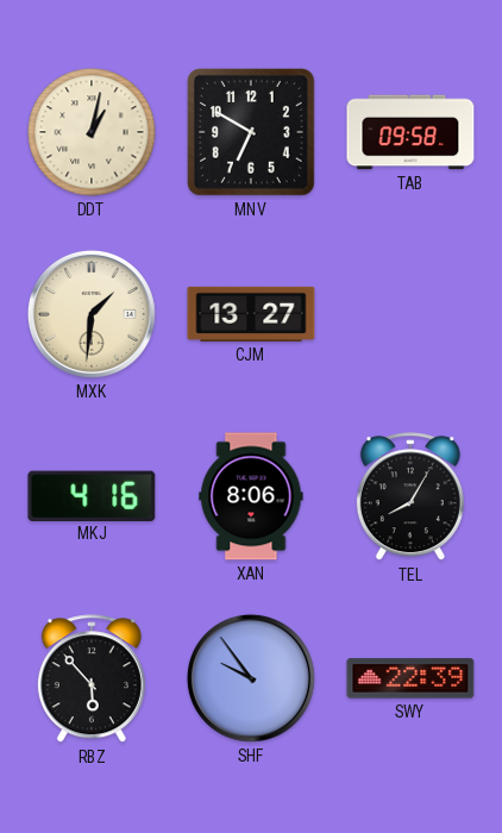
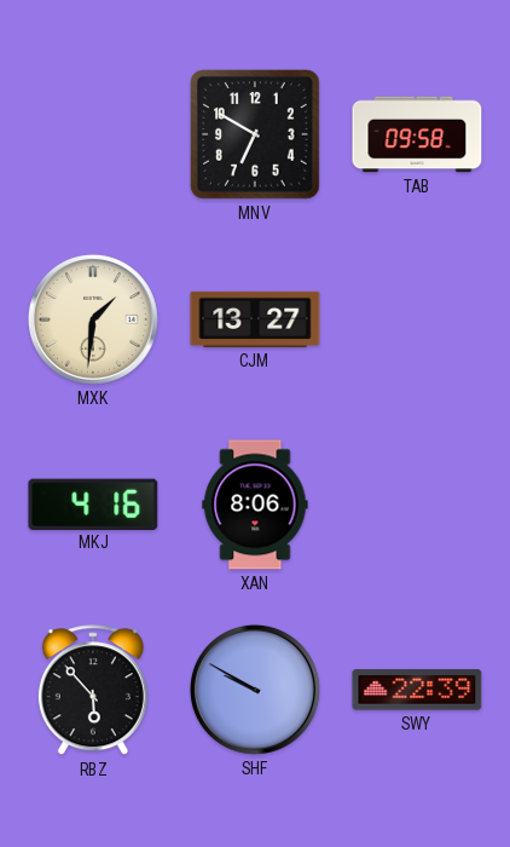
DDT: 1:02 -> none (92, 132)
TEL: 8:05 -> none (410, 497)
SHF: 9:54 -> 9:50 (255, 690)
